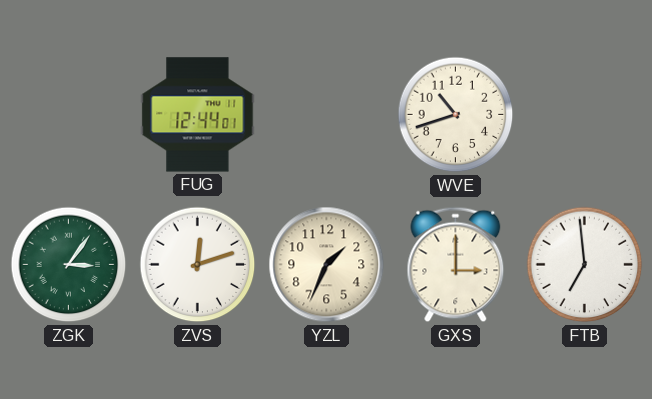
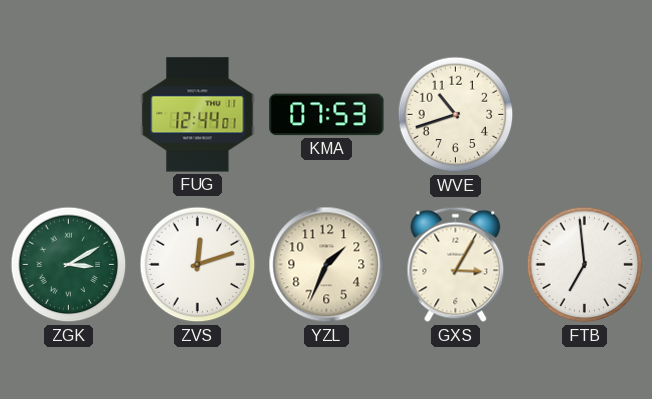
KMA: none -> 07:53 (327, 115)
ZGK: 3:06 -> 3:10 (69, 265)
GXS: 3:00 -> 3:05 (456, 265)
